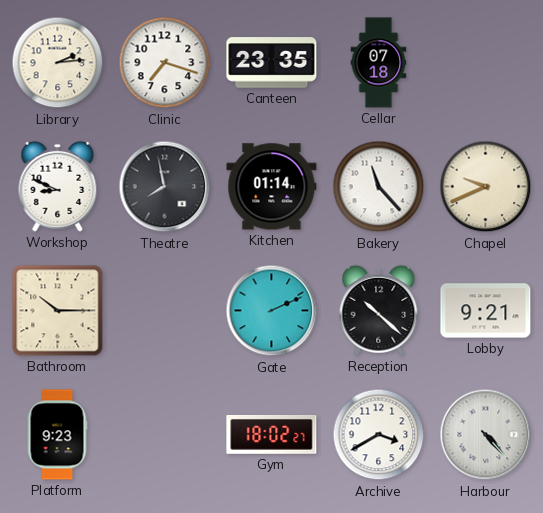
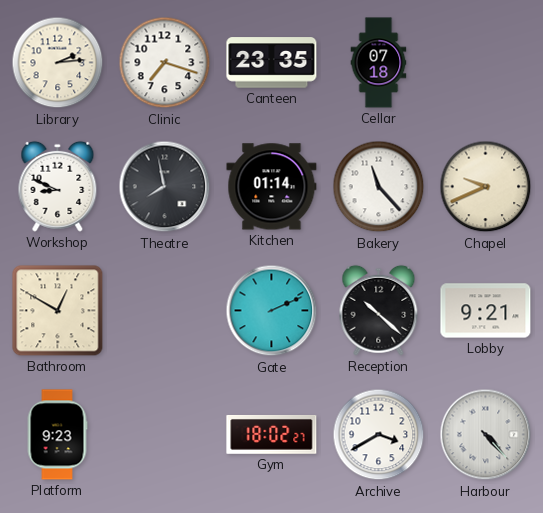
Bathroom: 10:15 -> 12:50 (58, 311)
